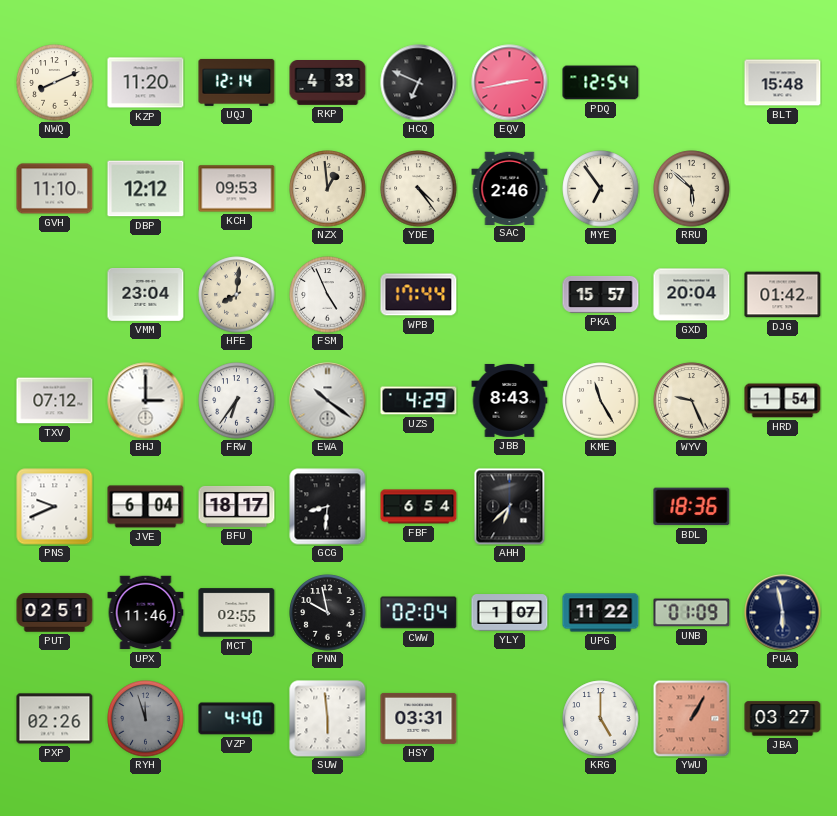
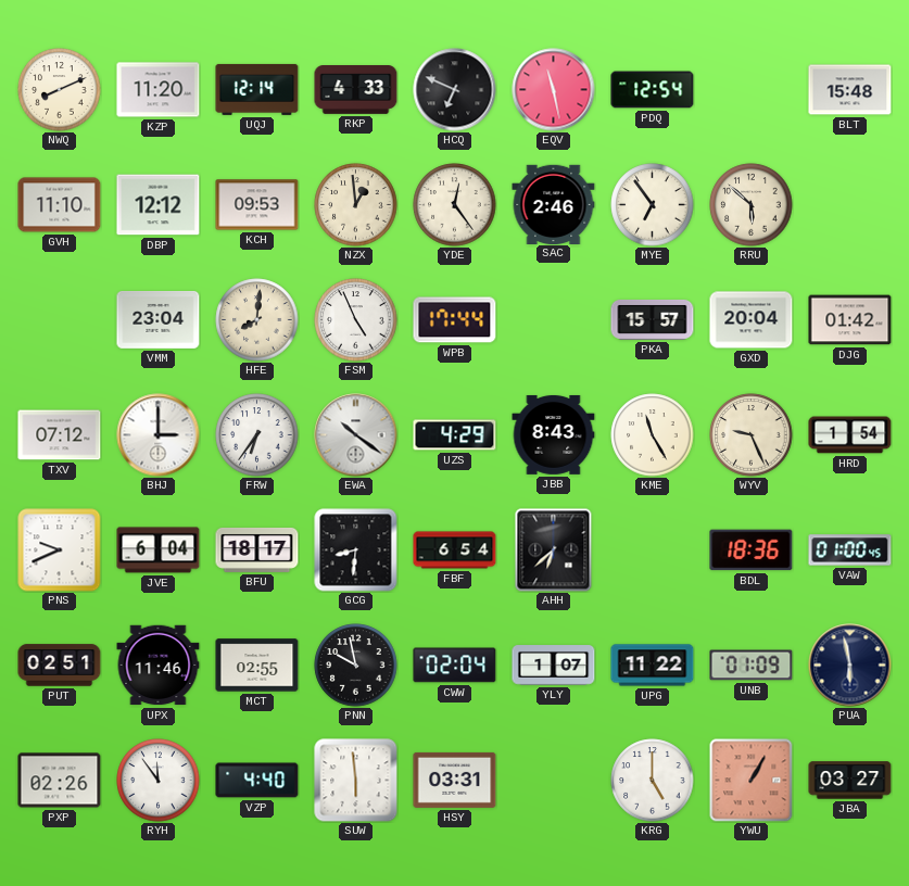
EQV: 2:43 -> 11:28 (554, 90)
YDE: 4:24 -> 12:24 (455, 205)
VAW: none -> 01:00 (850, 550)
RYH: 11:57 -> 11:54 (159, 781)
RYH dial: grey -> white (159, 781)
